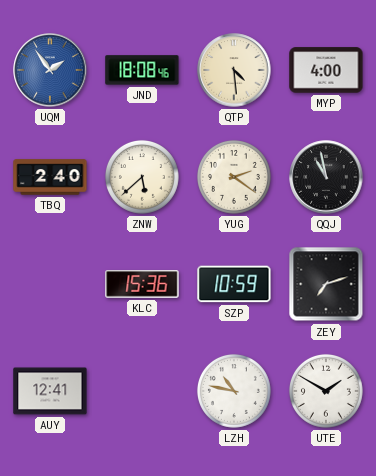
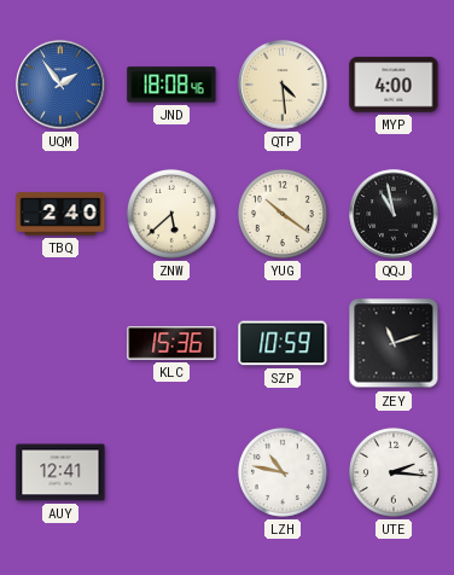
YUG: 2:21 -> 10:21 (283, 214)
ZEY: 7:12 -> 11:12 (394, 343)
UTE: 1:50 -> 2:16 (394, 472)
